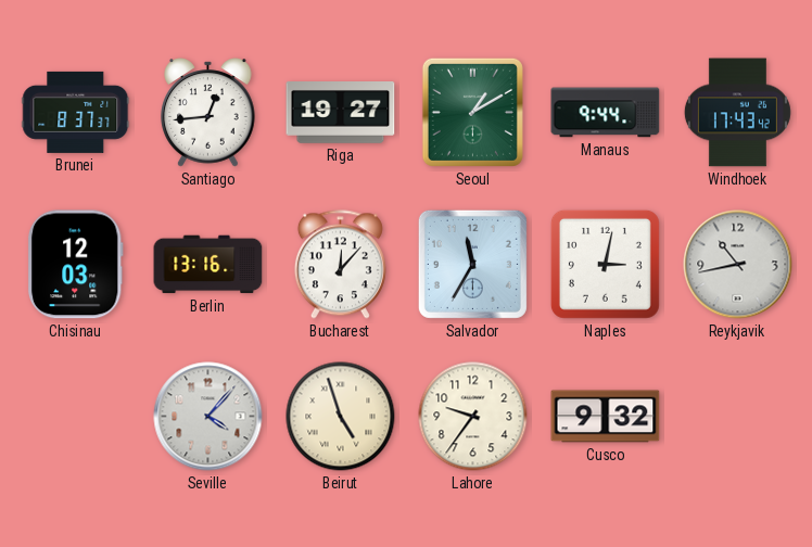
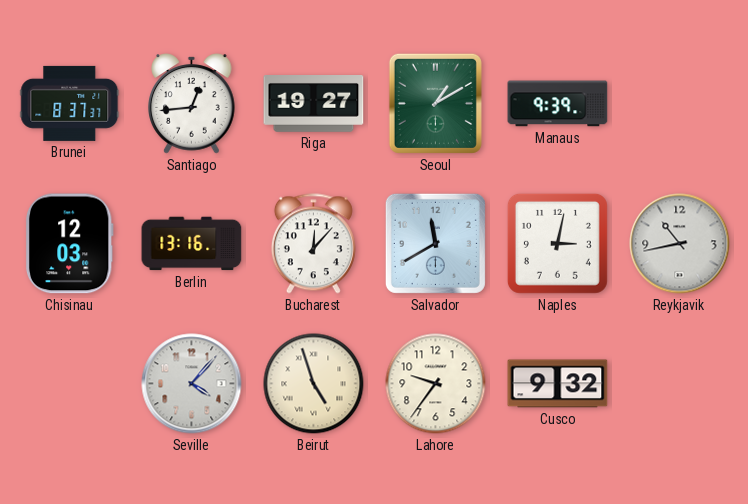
Manaus: 9:44 -> 9:39 (558, 104)
Windhoek: 17:43 -> none (737, 113)
Salvador: 11:35 -> 11:40 (435, 243)
